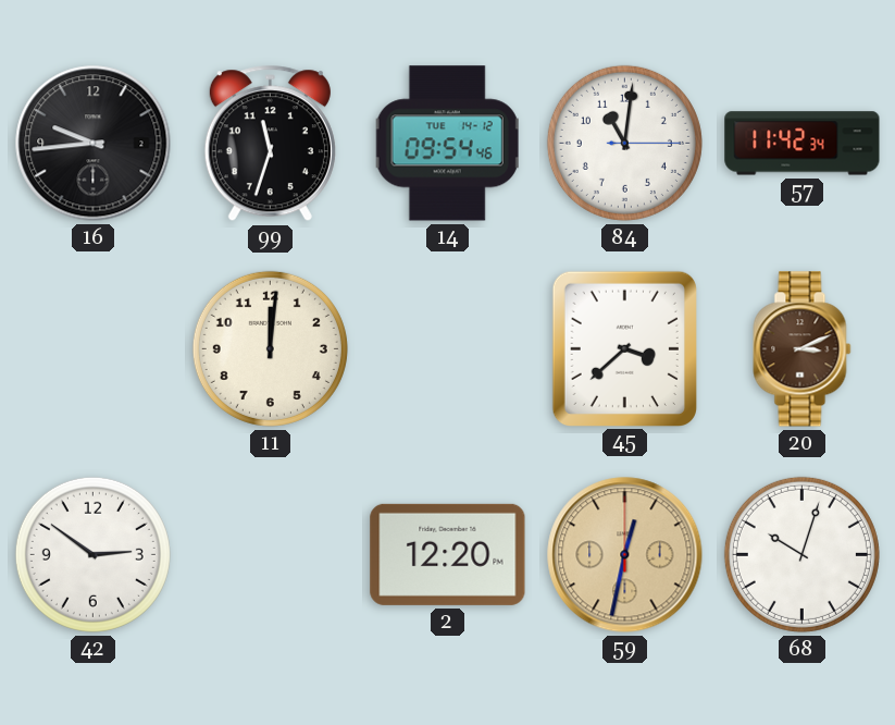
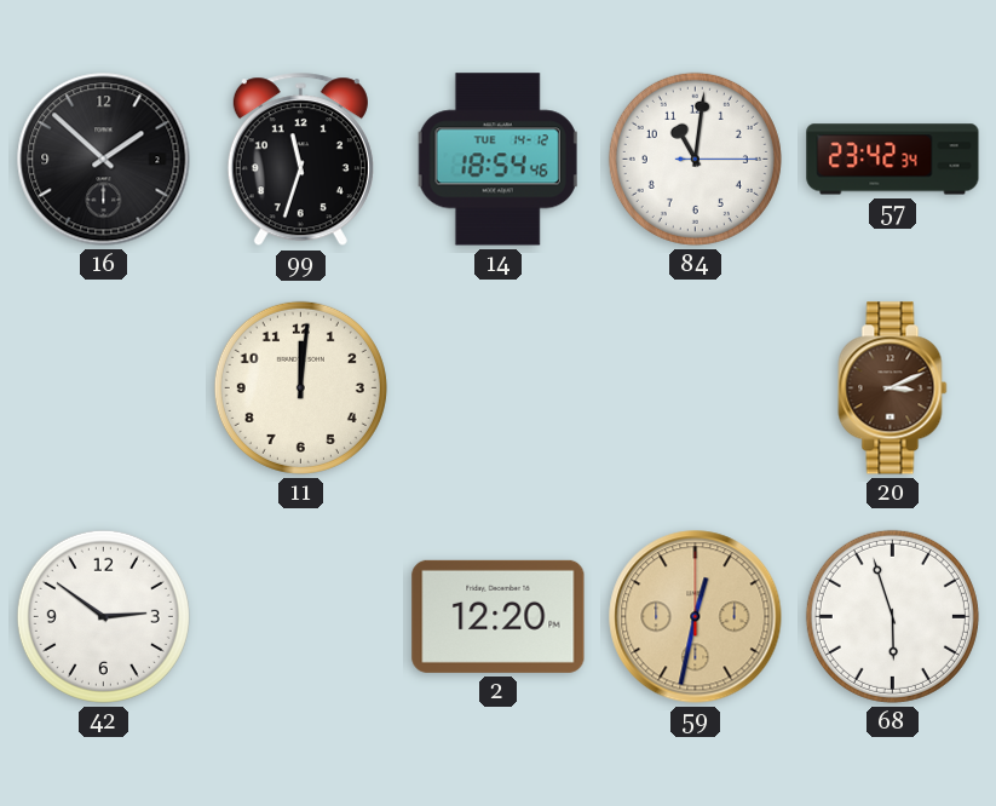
16: 9:44 -> 1:52 (104, 160)
14: 09:54 -> 18:54 (497, 160)
57: 11:42 -> 23:42 (893, 160)
45: 3:38 -> none (624, 348)
68: 10:03 -> 5:57 (892, 616)
